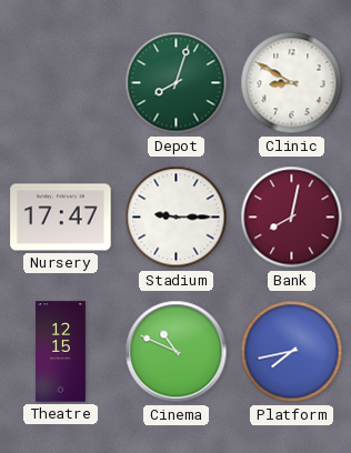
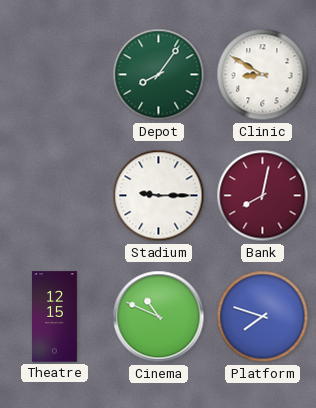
Depot: 8:03 -> 8:06 (159, 75)
Nursery: 17:47 -> none (61, 218)
Platform: 7:43 -> 7:48 (263, 317)
